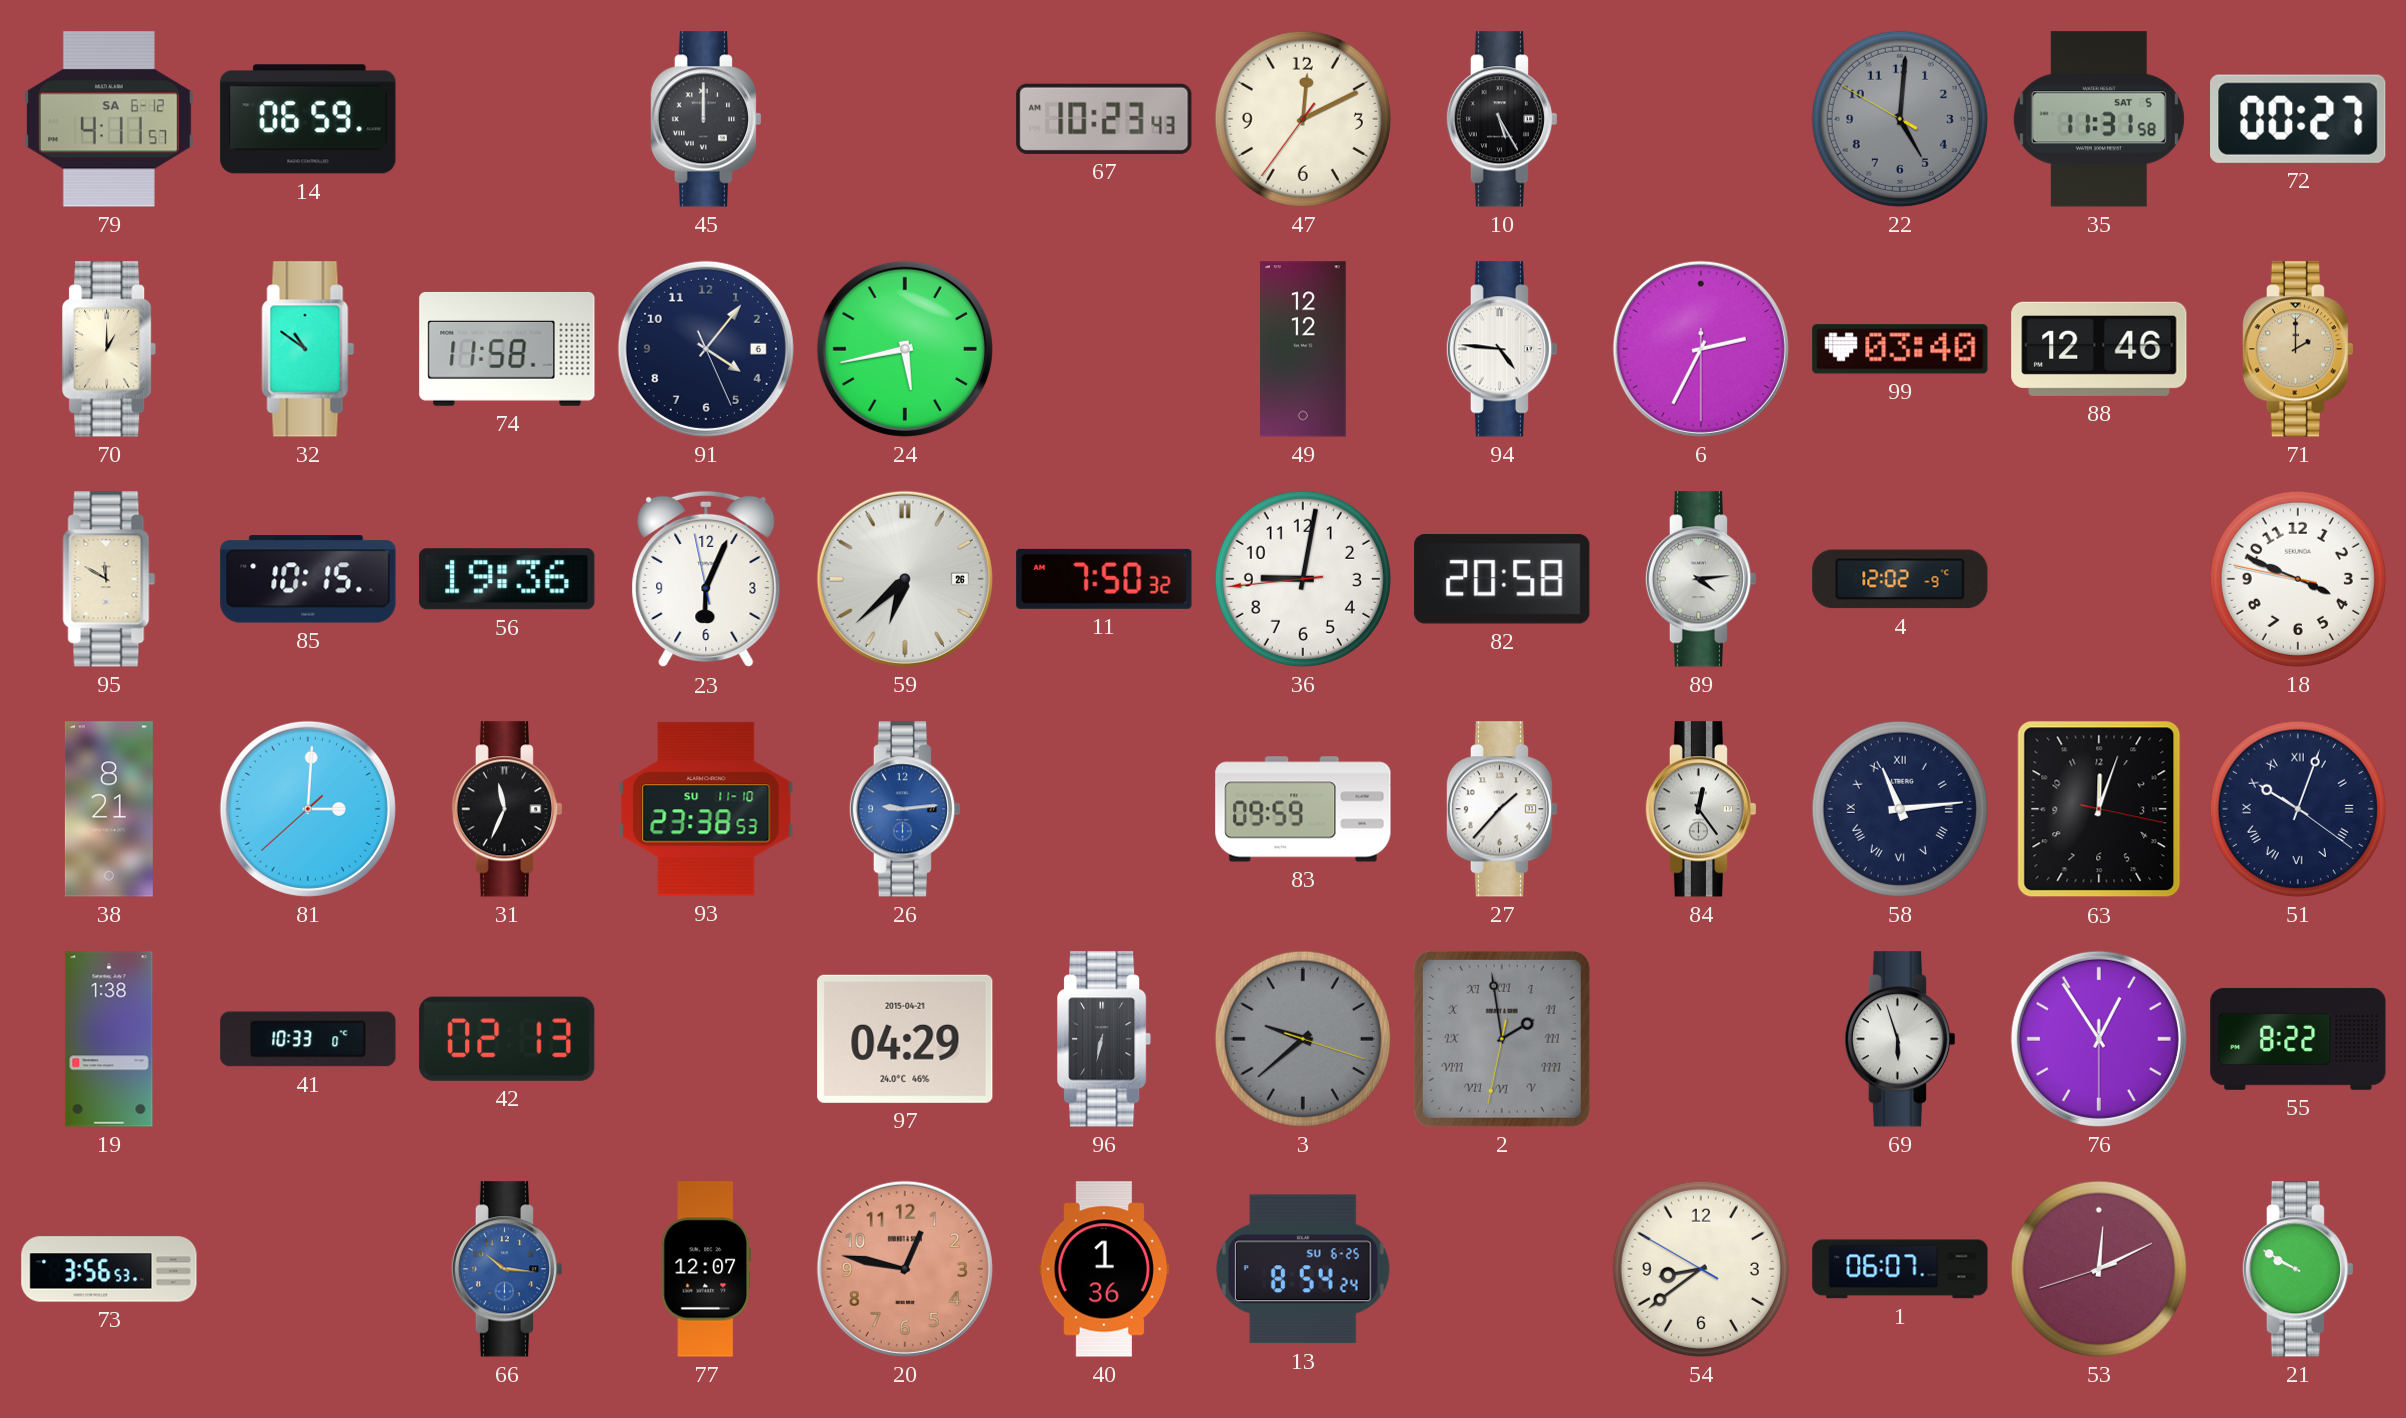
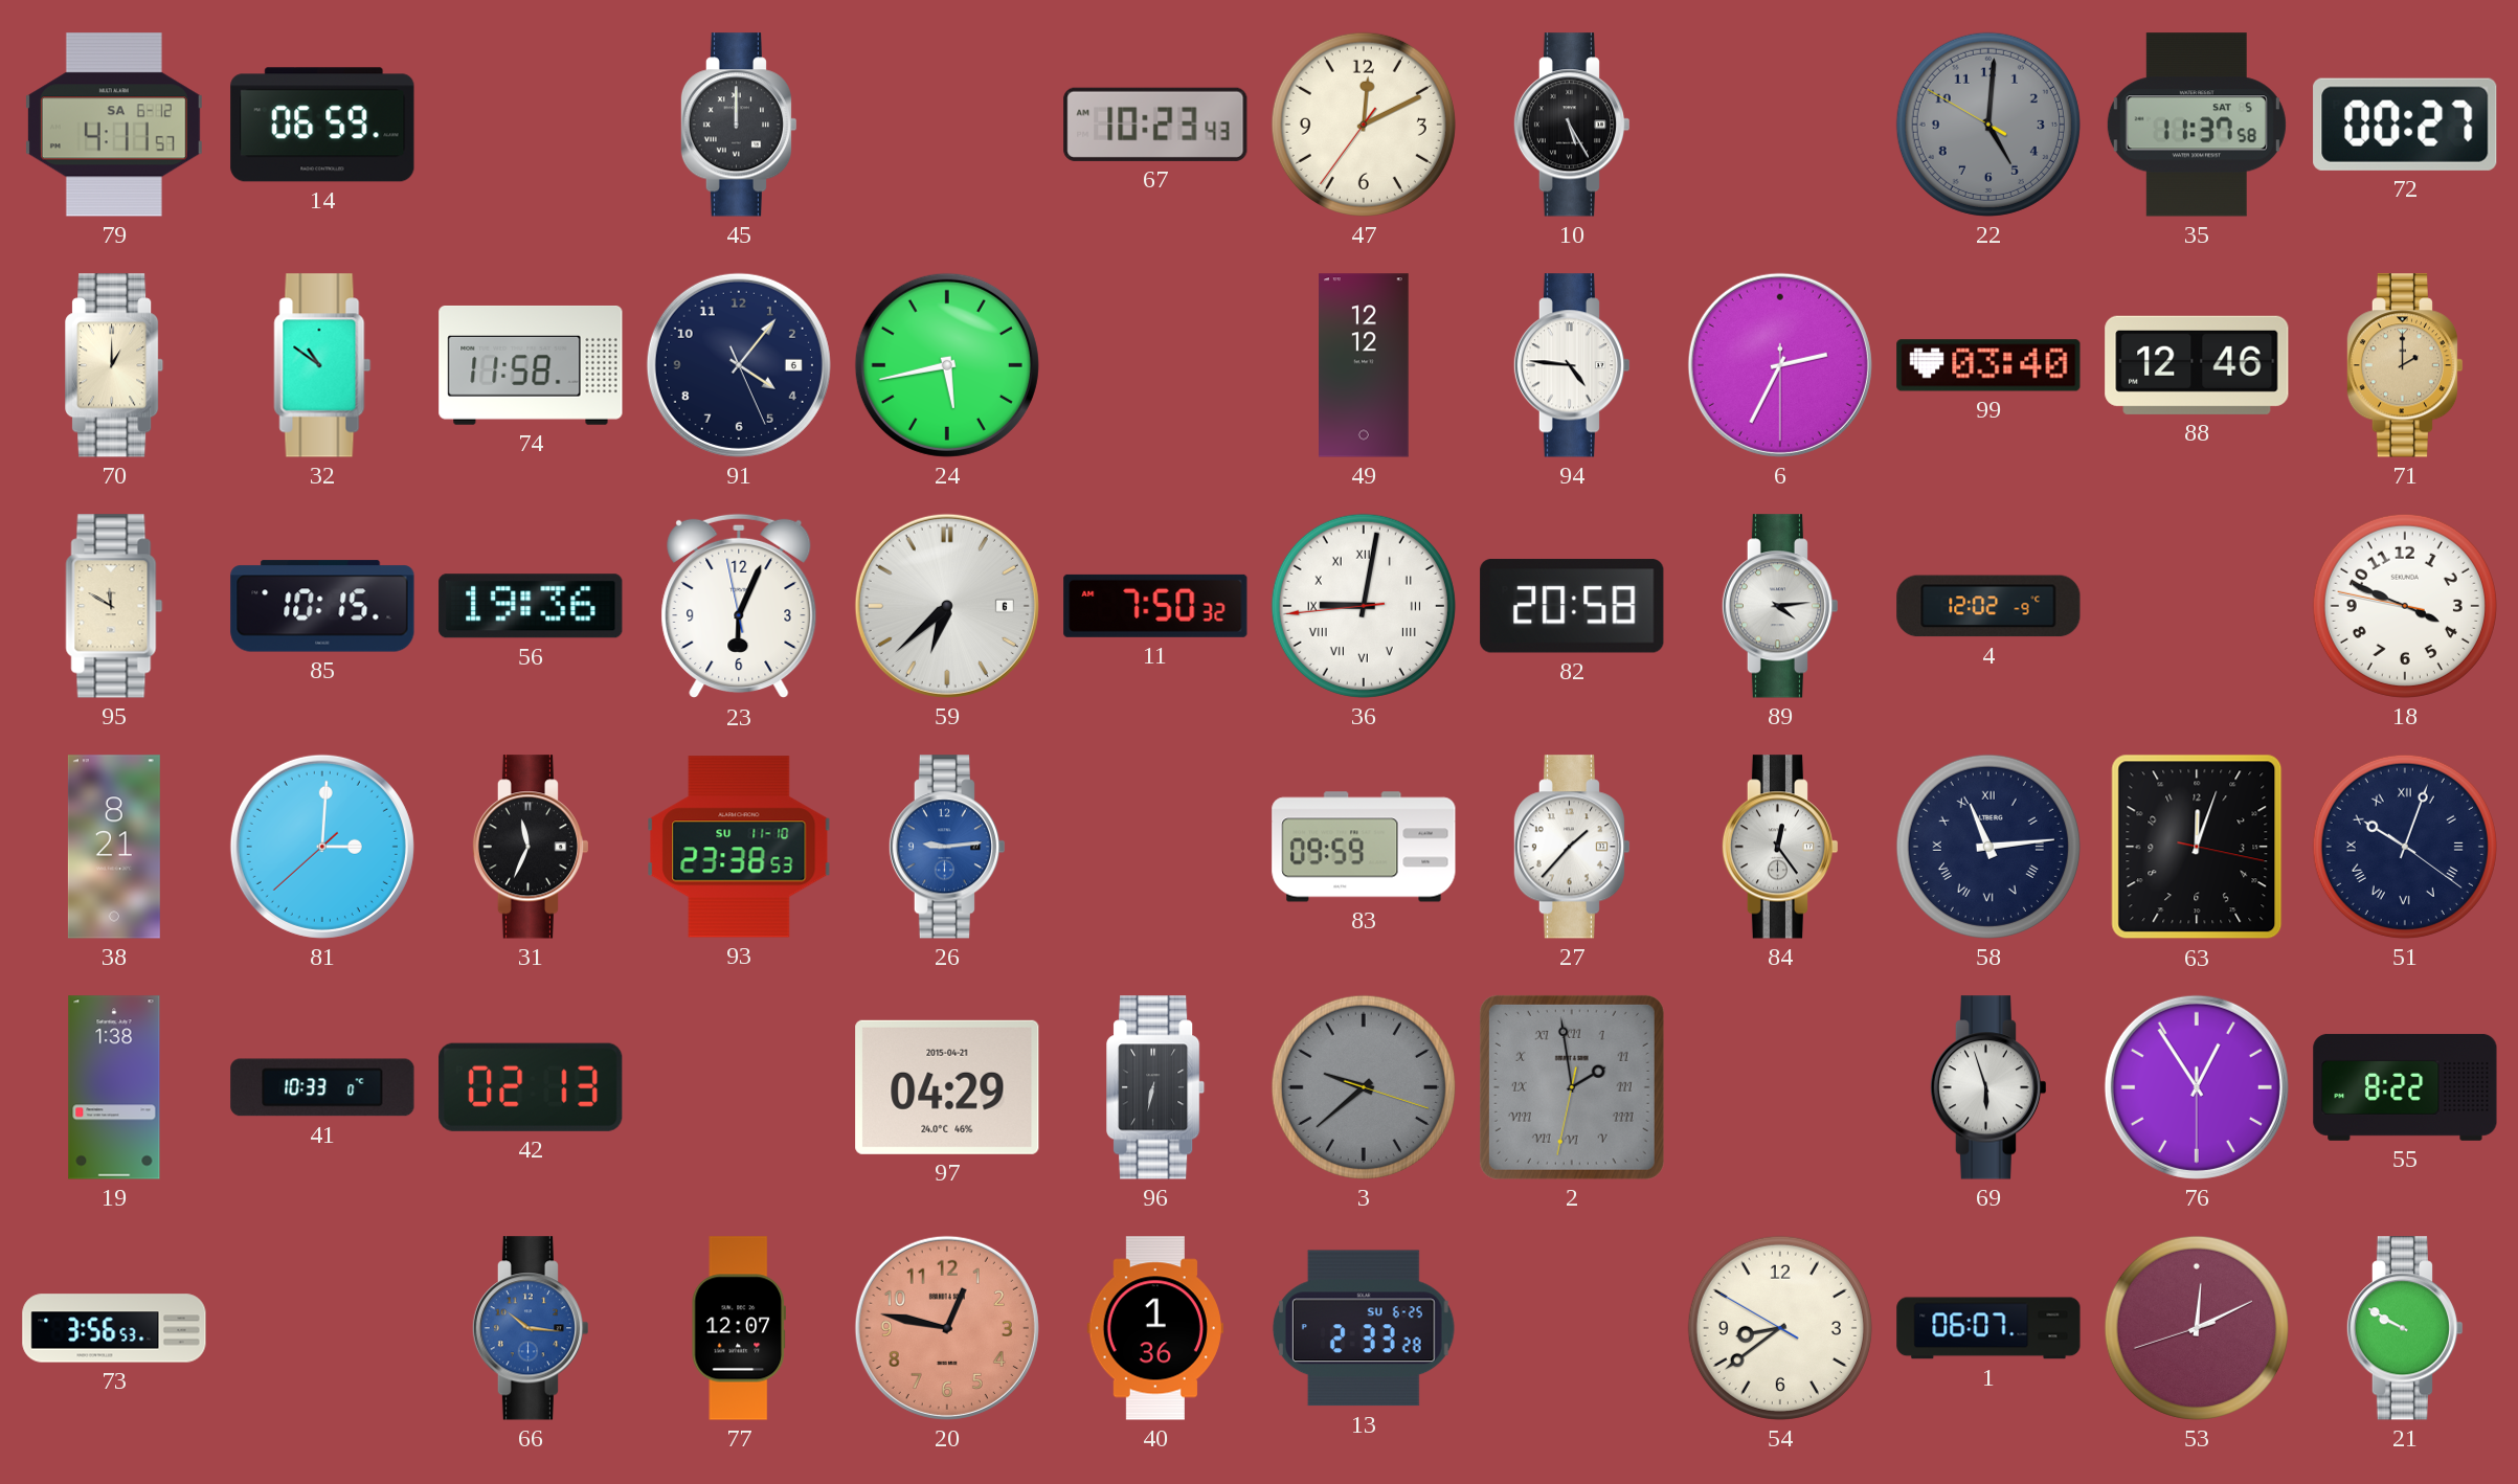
35: 11:31 -> 11:37 (2197, 125)
59 date: 26 -> 6 (947, 606)
36 numerals: Arabic -> Roman (1364, 606)
13: 8:54 -> 2:33 (1364, 1328)
